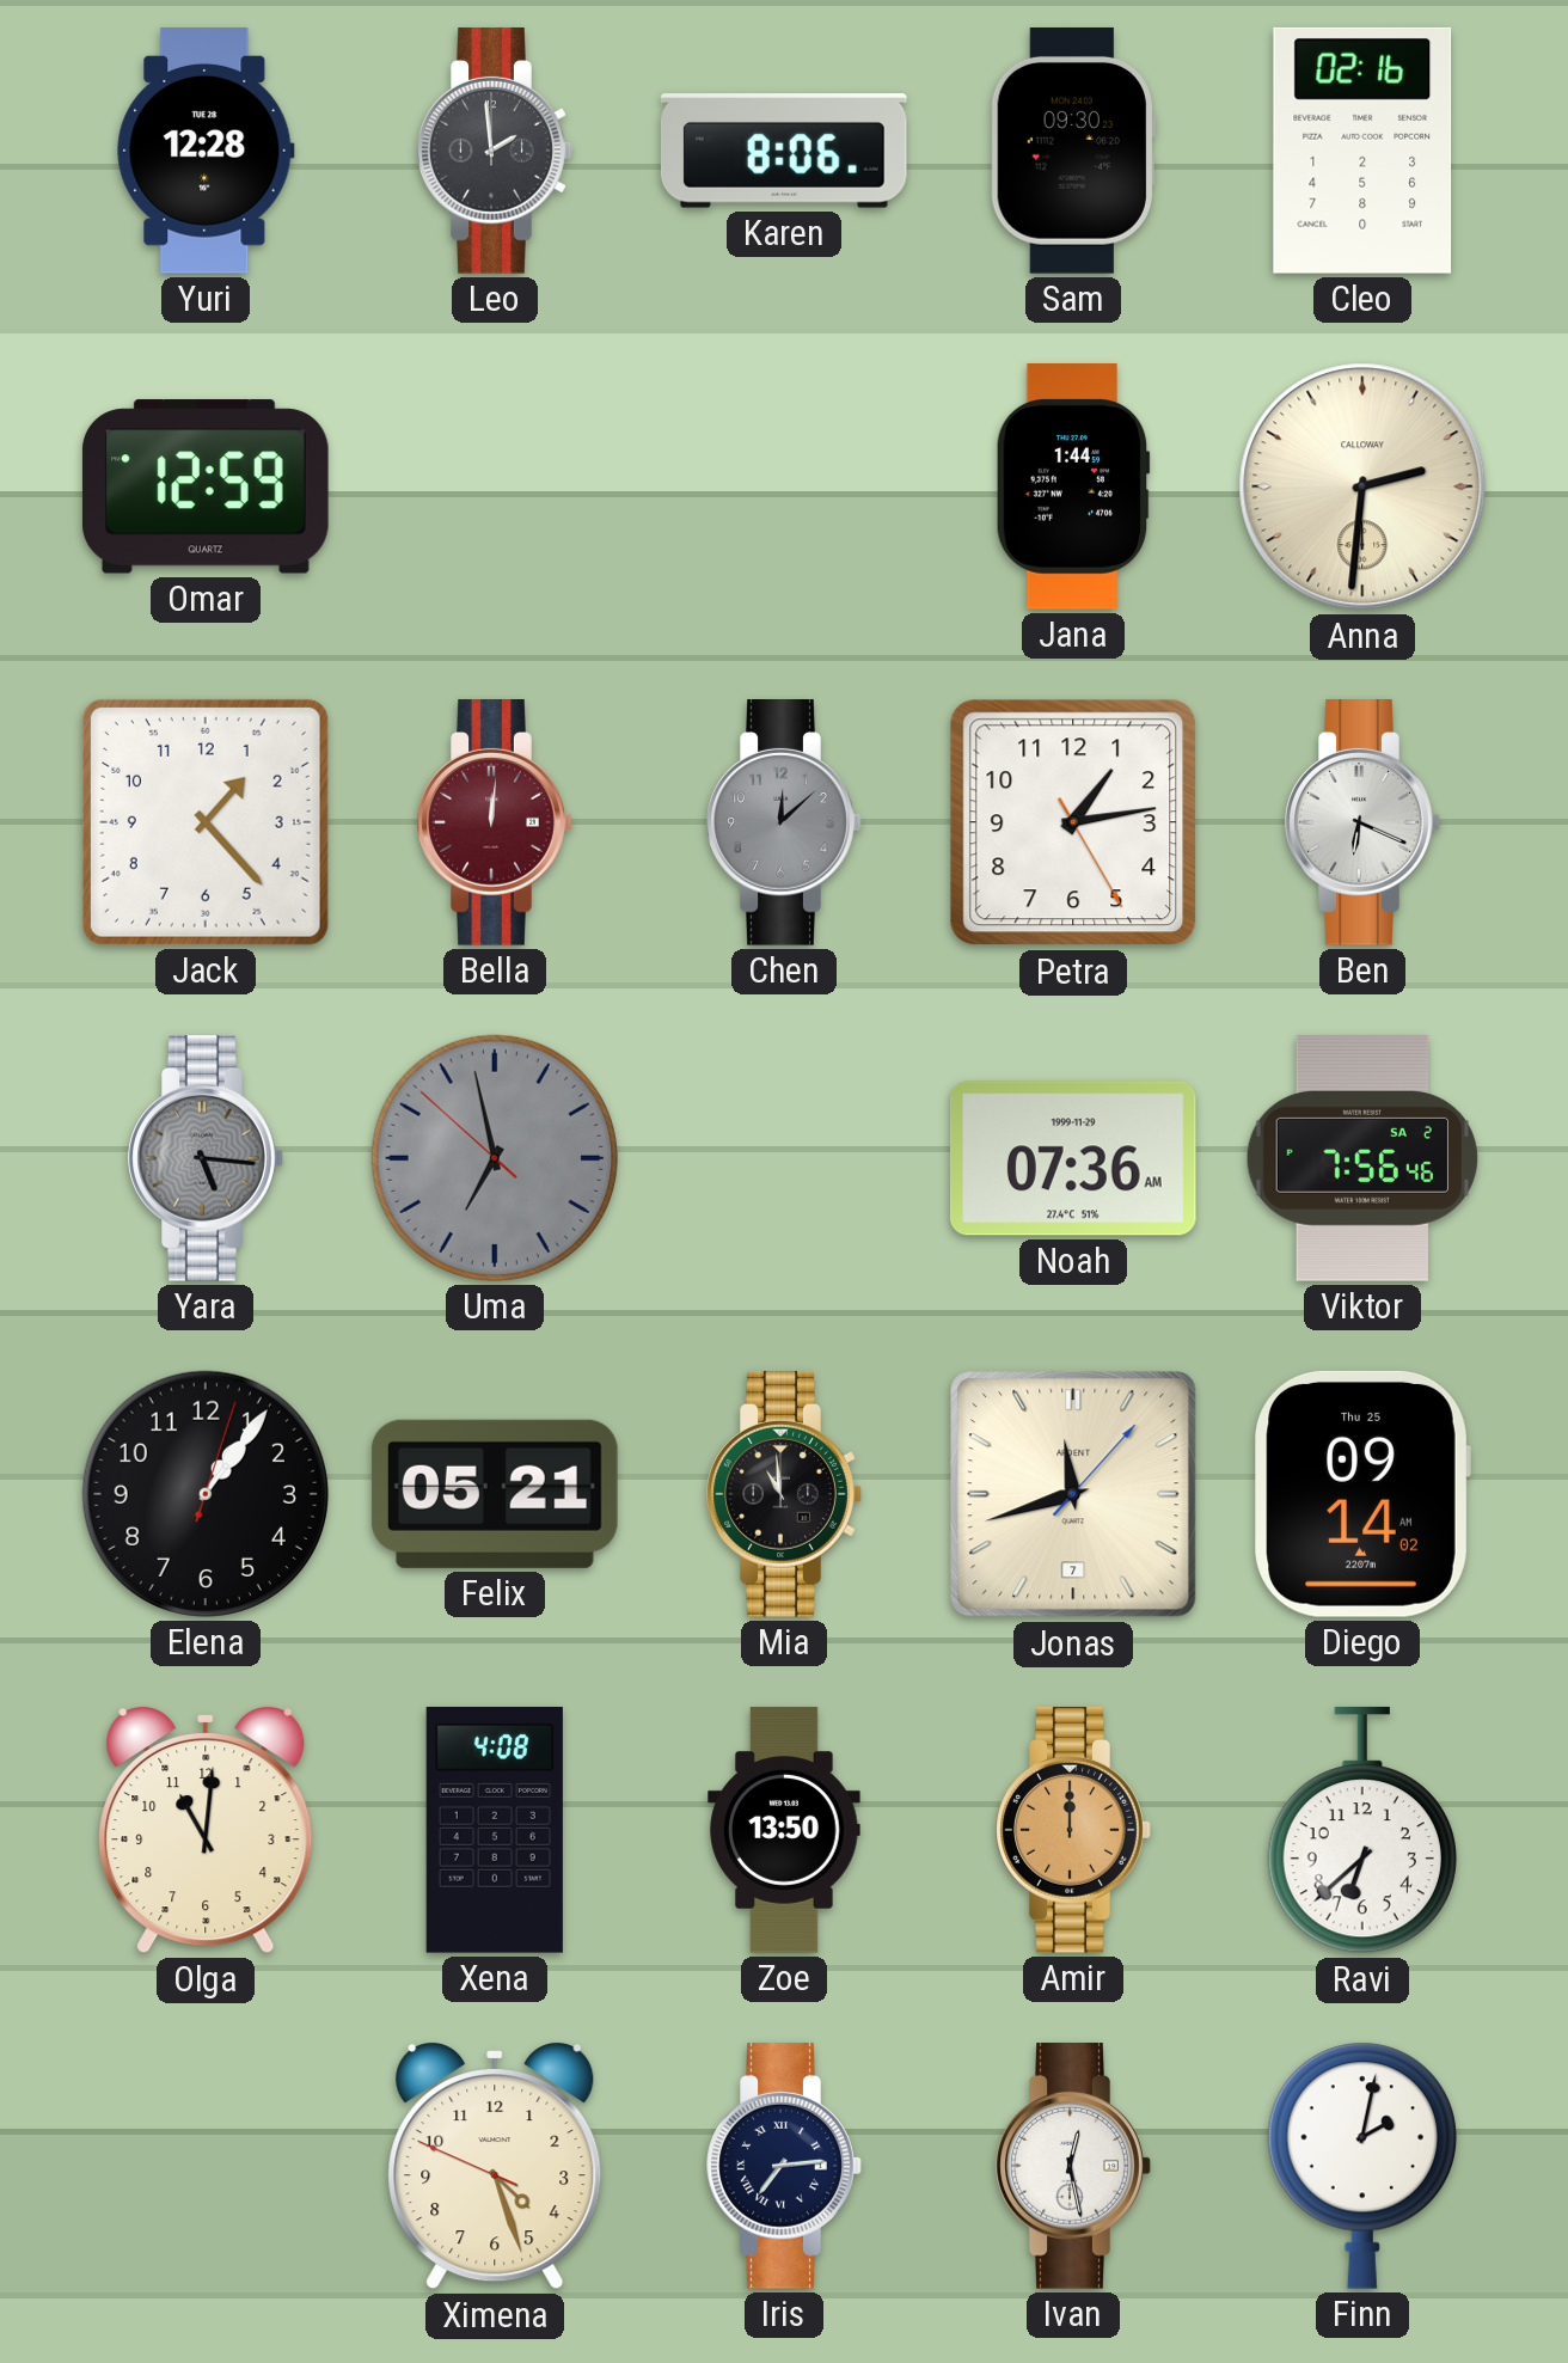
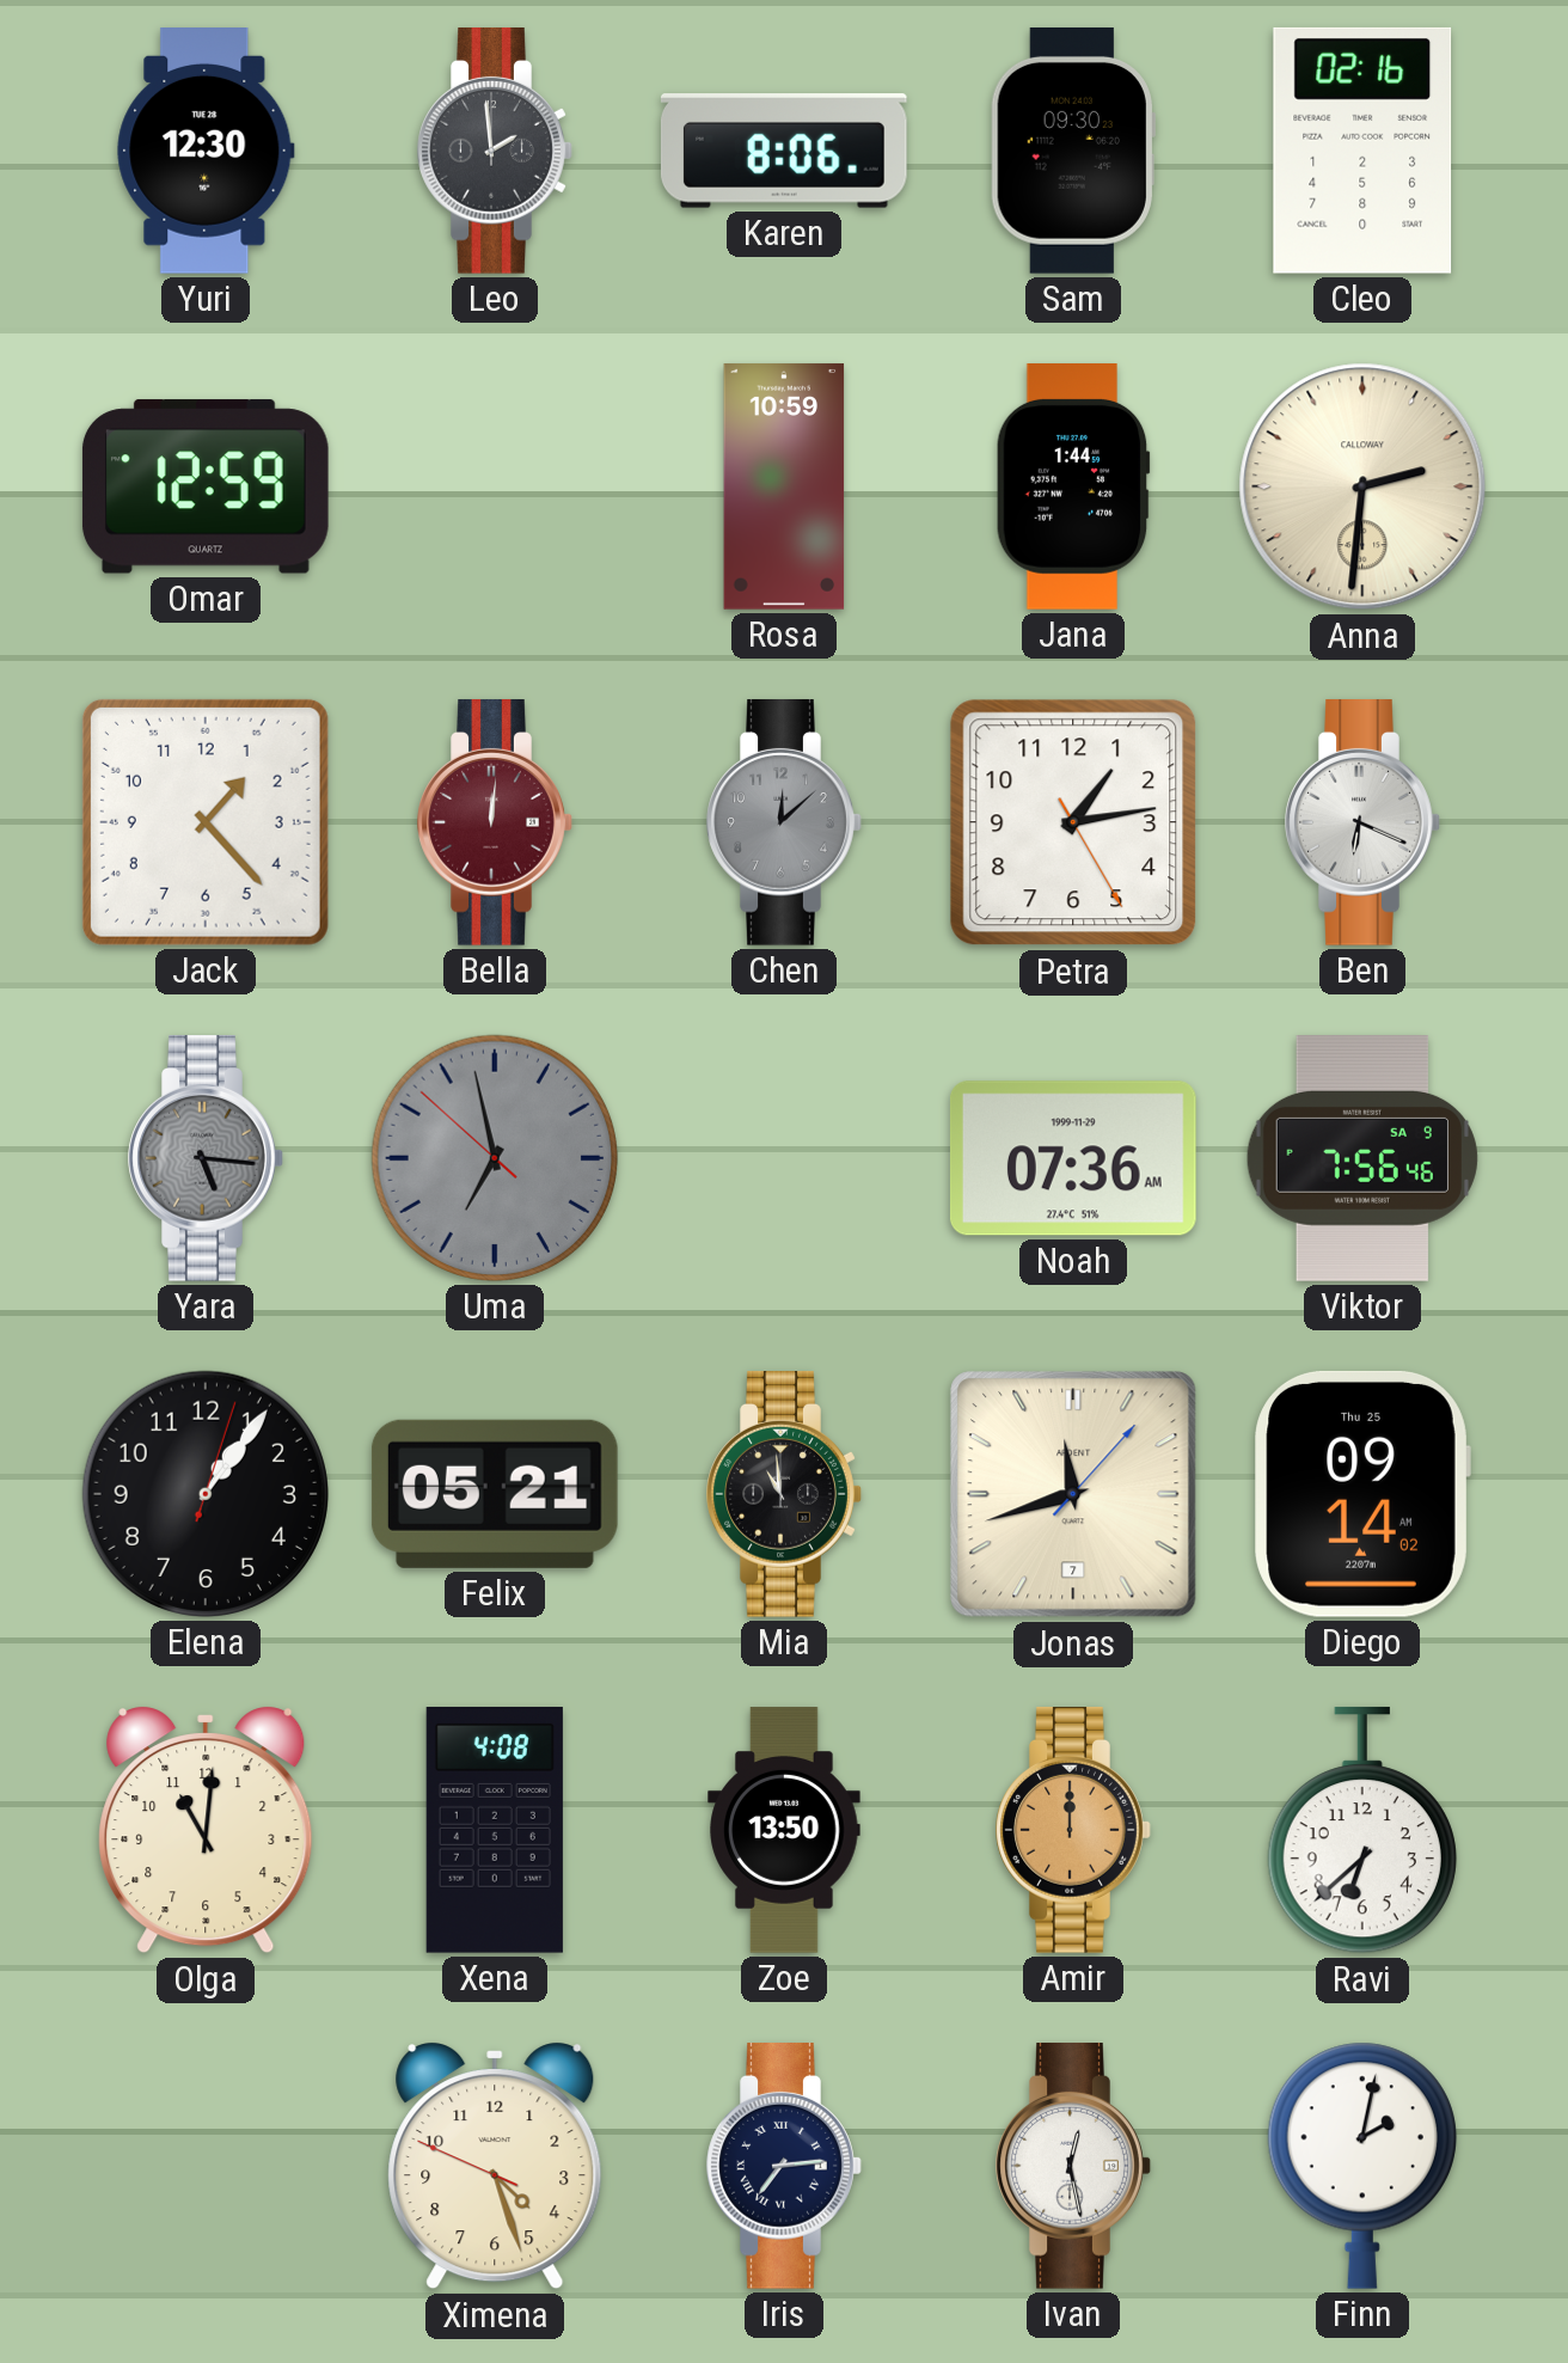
Yuri: 12:28 -> 12:30 (206, 152)
Rosa: none -> 10:59 (784, 486)
Viktor date: SA 2 -> SA 9 (1362, 1159)
